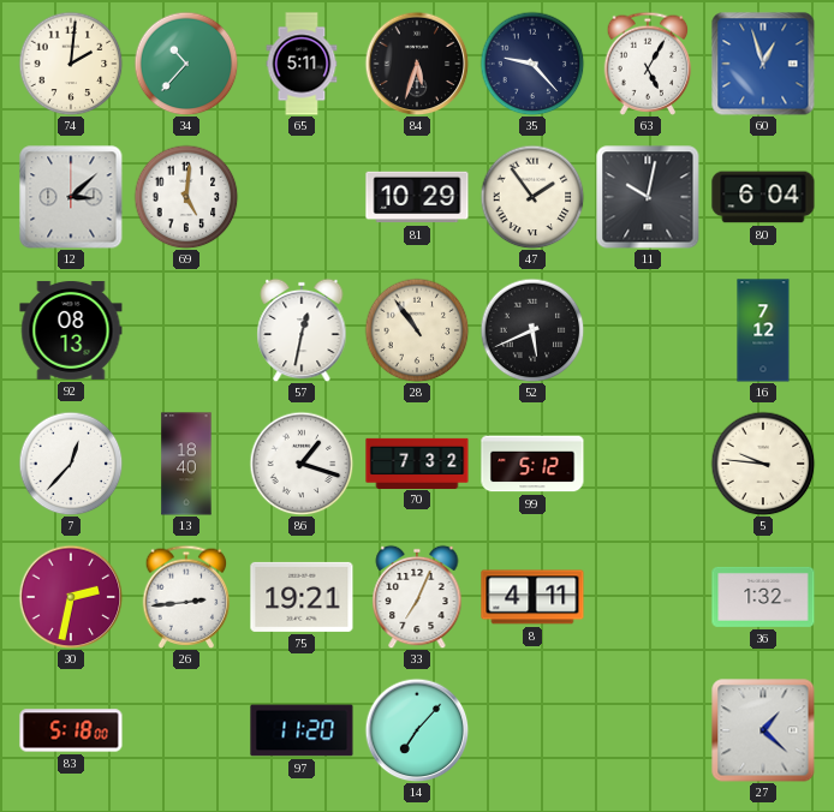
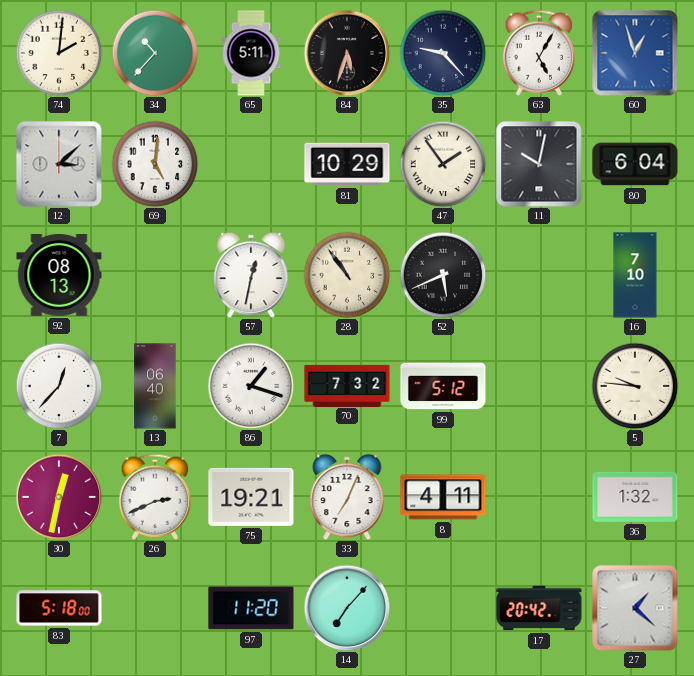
16: 7:12 -> 7:10 (635, 275)
13: 18:40 -> 06:40 (155, 386)
30: 2:32 -> 12:32 (59, 497)
26: 2:44 -> 2:41 (155, 497)
17: none -> 20:42 (539, 608)
